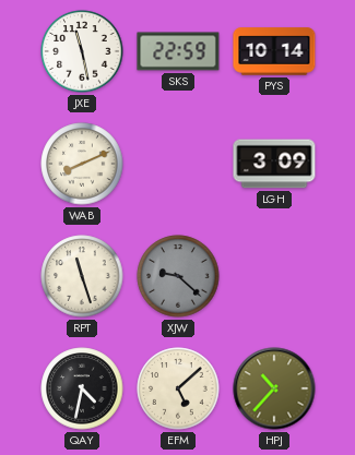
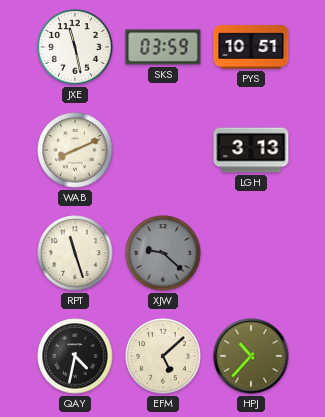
SKS: 22:59 -> 03:59 (163, 47)
PYS: 10:14 -> 10:51 (251, 47)
LGH: 3:09 -> 3:13 (251, 150)
